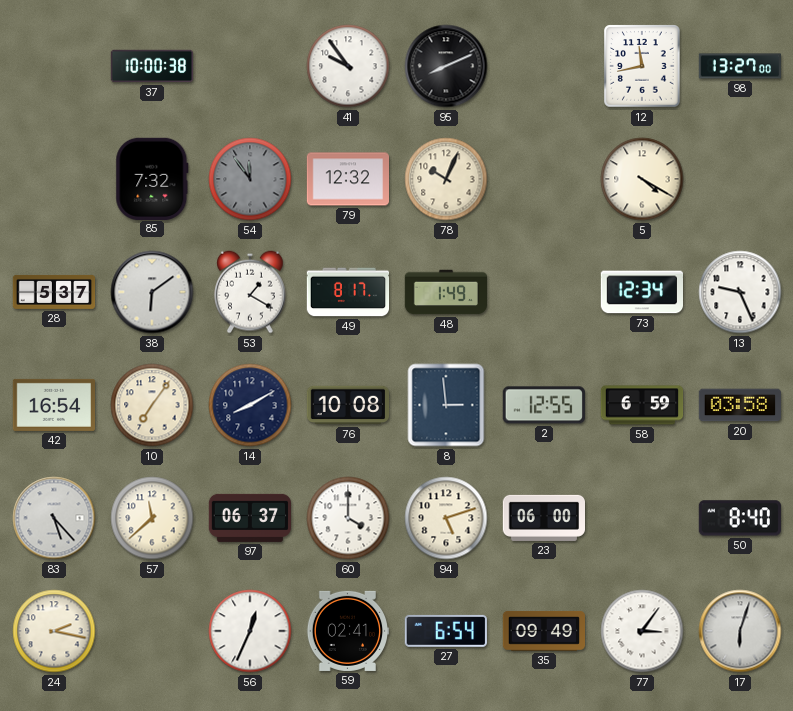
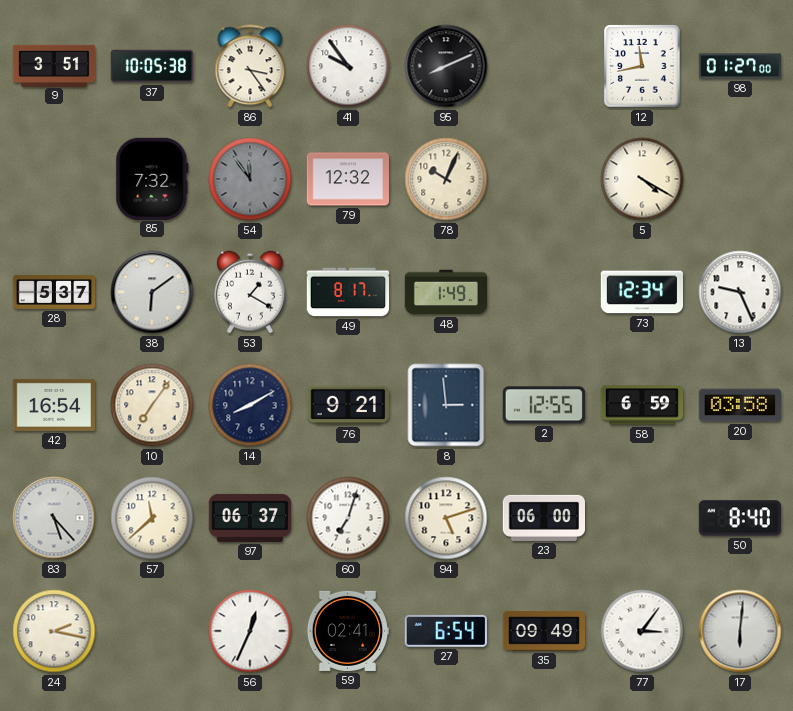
9: none -> 3:51 (54, 65)
37: 10:00 -> 10:05 (152, 66)
86: none -> 3:24 (250, 66)
98: 13:27 -> 01:27 (740, 66)
76: 10:08 -> 9:21 (347, 405)
60: 4:00 -> 7:03 (348, 518)
17: 6:03 -> 6:01 (740, 631)
